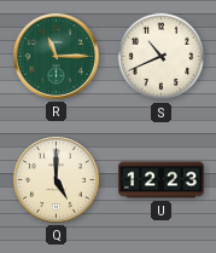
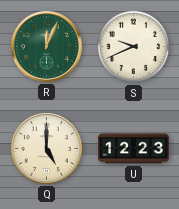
R: 11:15 -> 12:04 (47, 47)
S: 10:41 -> 9:41 (134, 47)
